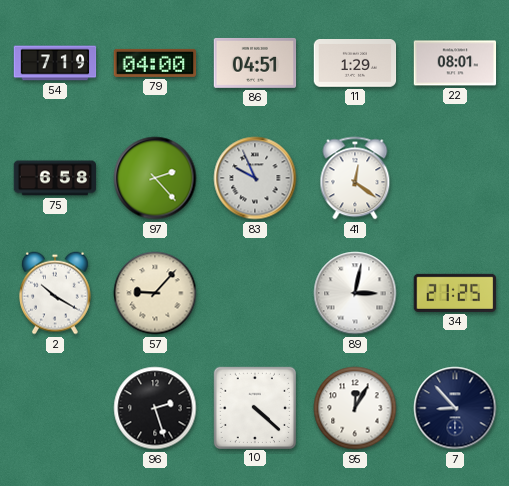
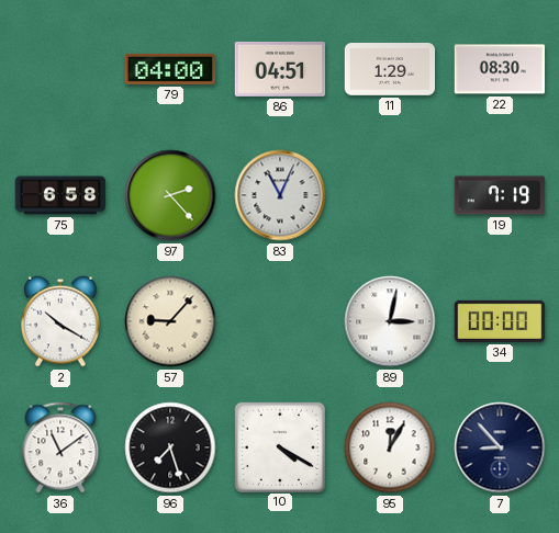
54: 7:19 -> none (55, 63)
22: 08:01 -> 08:30 (500, 69)
83: 9:56 -> 11:04 (280, 195)
41: 12:21 -> none (355, 178)
19: none -> 7:19 (500, 195)
34: 21:25 -> 00:00 (500, 321)
36: none -> 11:09 (60, 447)
96: 2:27 -> 7:27 (170, 447)
10: 4:22 -> 4:20 (279, 446)
